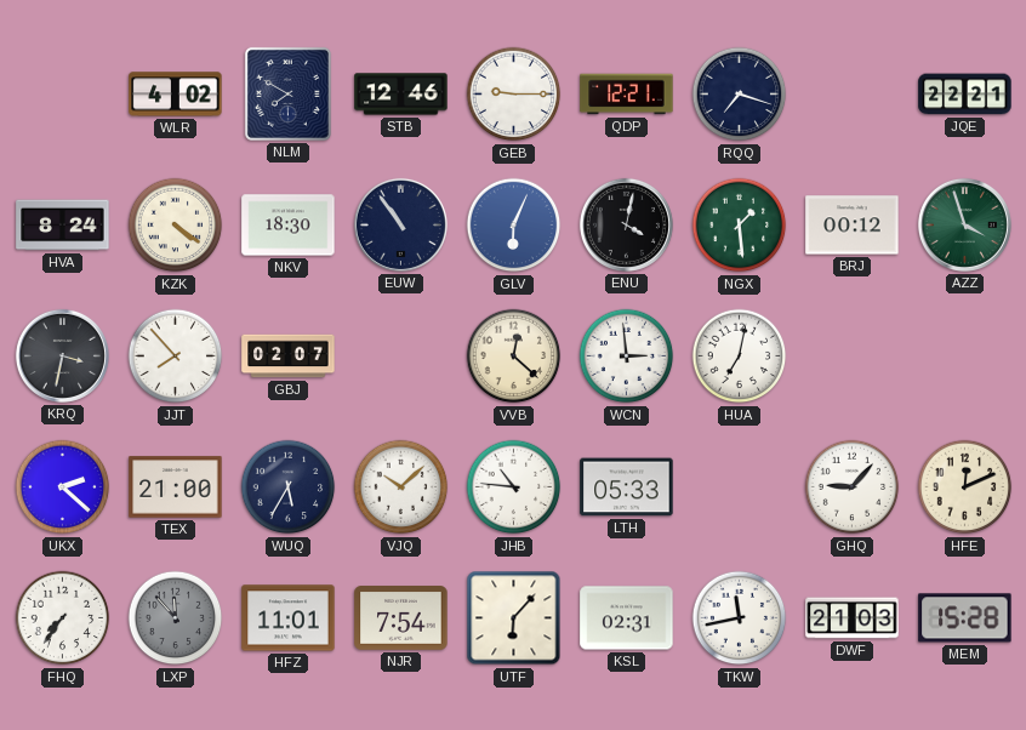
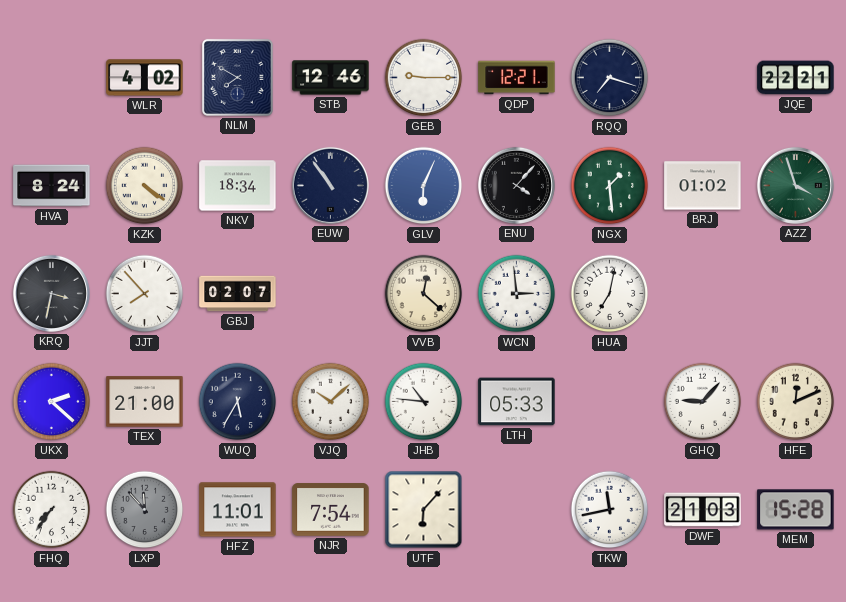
NKV: 18:30 -> 18:34 (238, 186)
ENU: 4:02 -> 4:07 (516, 185)
BRJ: 00:12 -> 01:02 (703, 186)
KSL: 02:31 -> none (627, 618)
